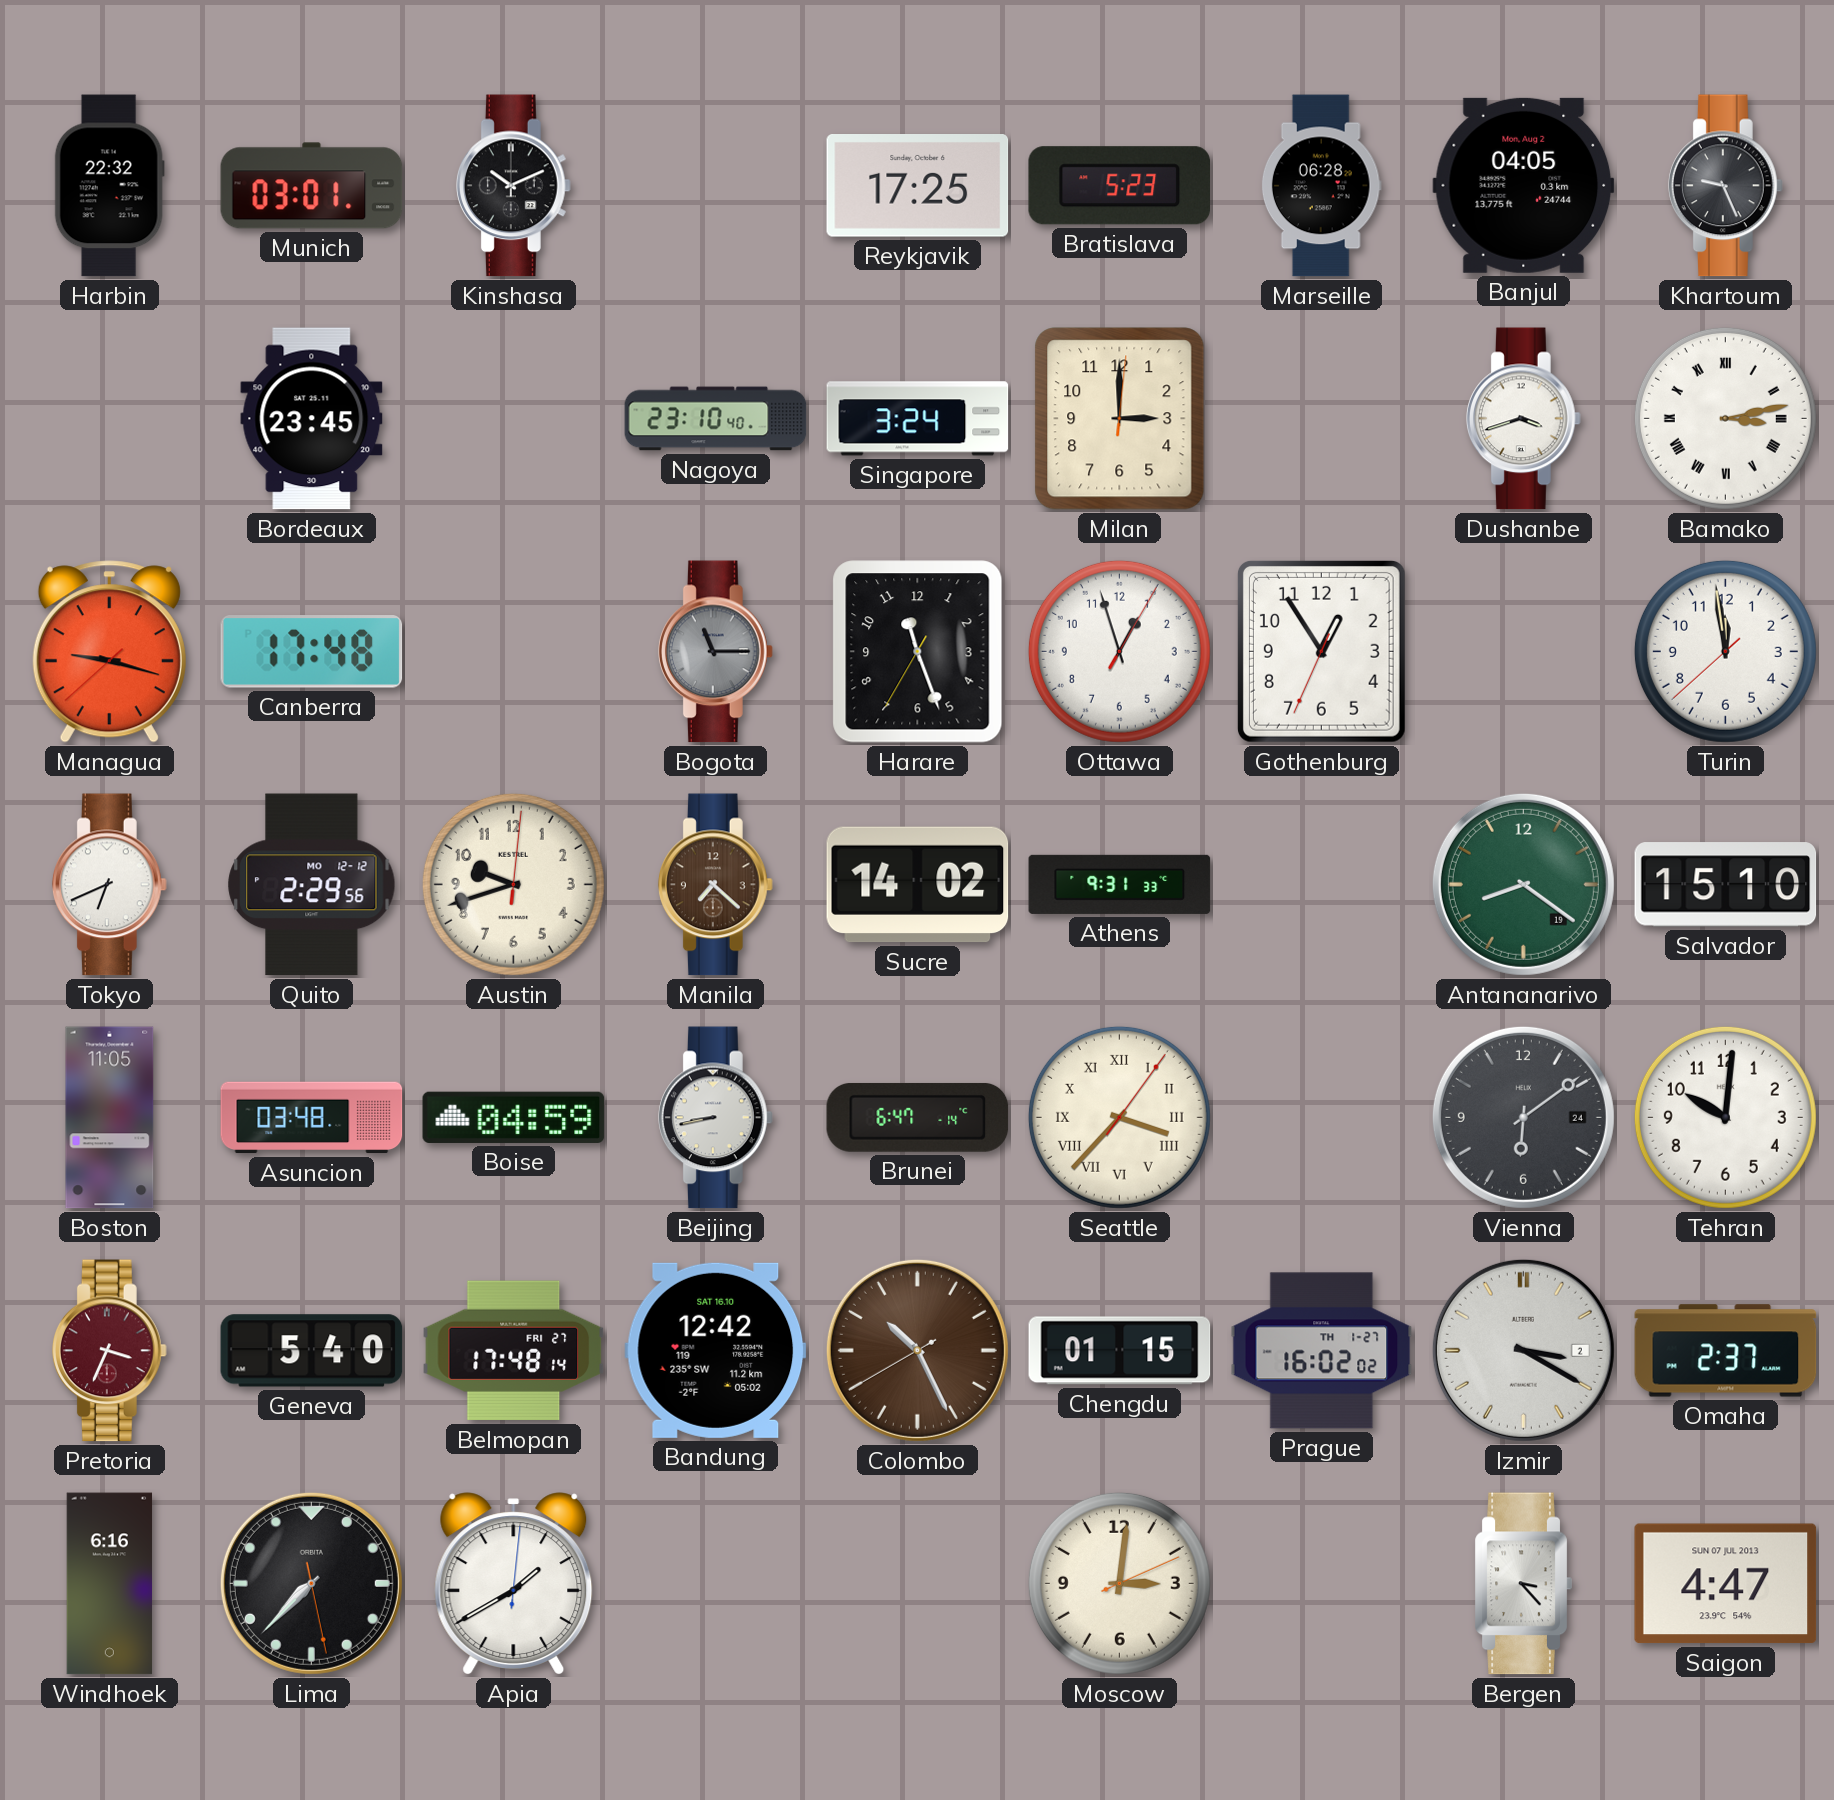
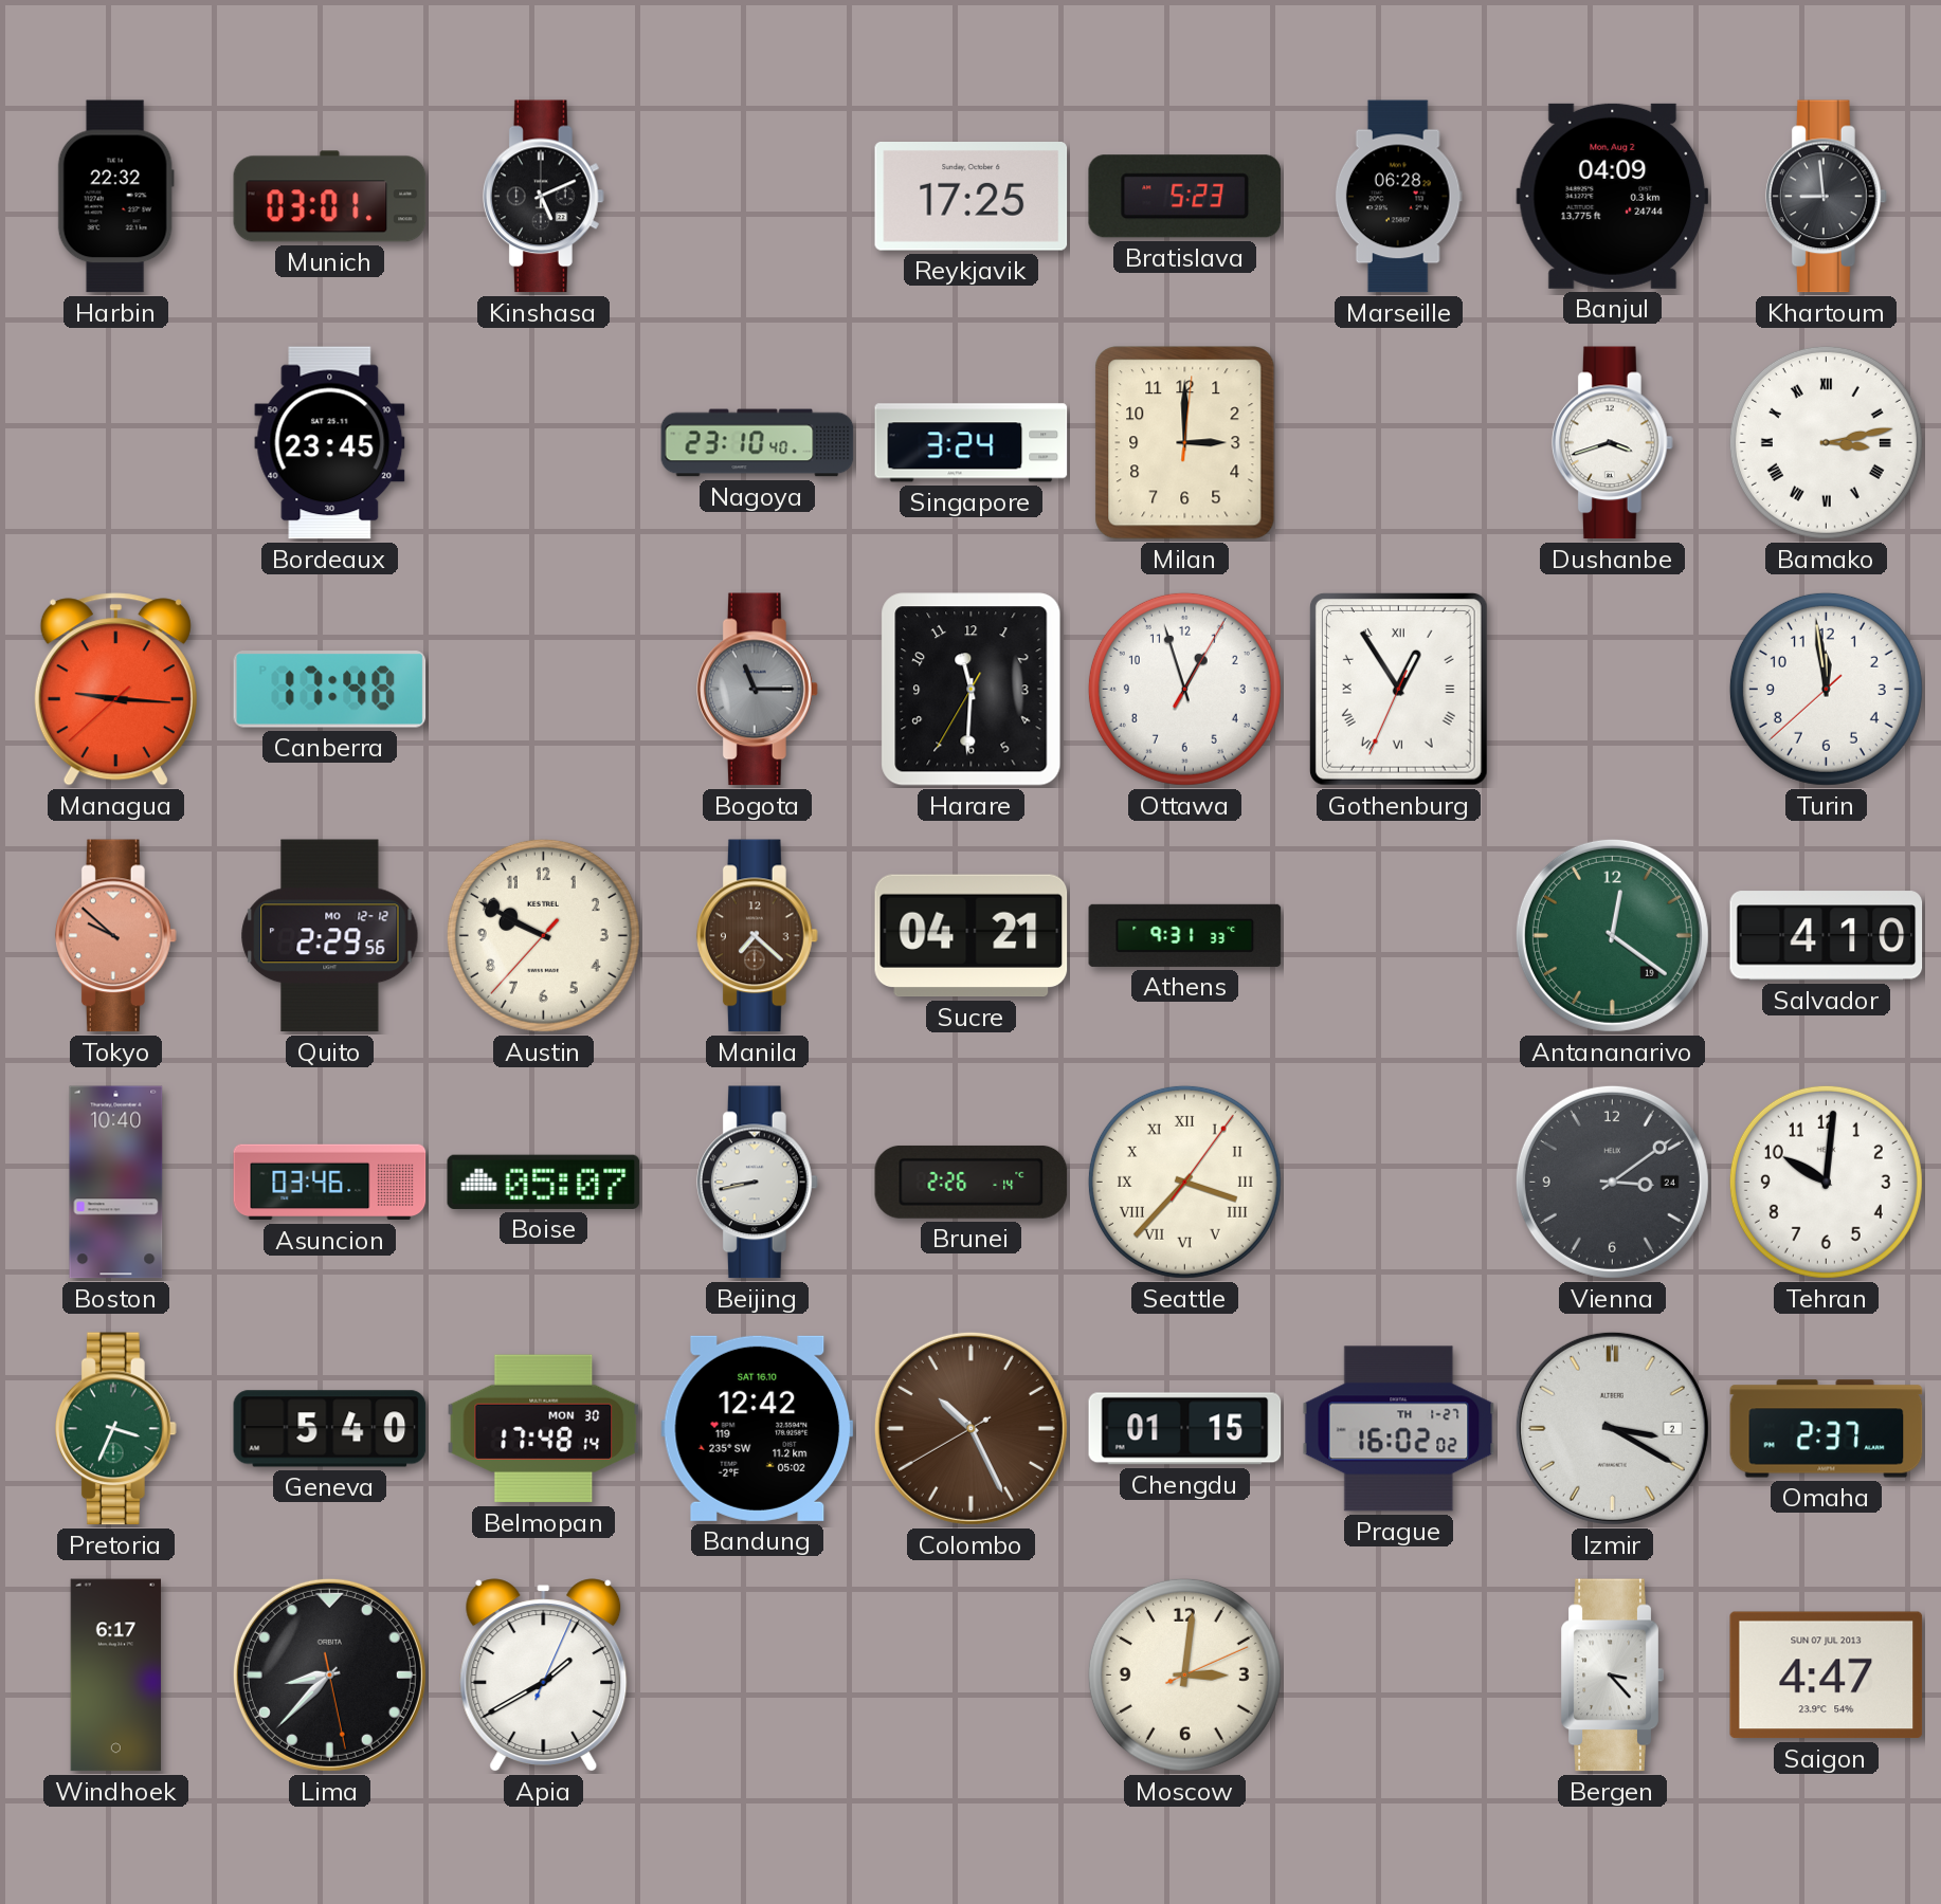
Kinshasa: 10:11 -> 5:11 (543, 197)
Banjul: 04:05 -> 04:09 (1613, 196)
Khartoum: 9:26 -> 8:59 (1826, 197)
Managua: 9:17 -> 9:15 (115, 690)
Harare: 11:26 -> 11:30 (972, 690)
Gothenburg numerals: Arabic -> Roman (1398, 689)
Tokyo: 6:41 -> 9:52 (115, 936)
Tokyo dial: white -> salmon (115, 936)
Austin: 9:42 -> 9:49 (543, 935)
Sucre: 14:02 -> 04:21 (972, 936)
Antananarivo: 8:21 -> 12:21 (1612, 935)
Salvador: 15:10 -> 4:10 (1827, 936)
Boston: 11:05 -> 10:40 (116, 1183)
Asuncion: 03:48 -> 03:46 (330, 1183)
Boise: 04:59 -> 05:07 (544, 1182)
Brunei: 6:47 -> 2:26 (972, 1182)
Vienna: 6:09 -> 3:09 (1612, 1182)
Pretoria dial: burgundy -> green (115, 1429)
Belmopan date: FRI 27 -> MON 30 (544, 1429)
Windhoek: 6:16 -> 6:17 (116, 1676)
Lima: 7:37 -> 8:37 (329, 1674)
Apia: 1:40:01 -> 1:40:04 (544, 1676)
